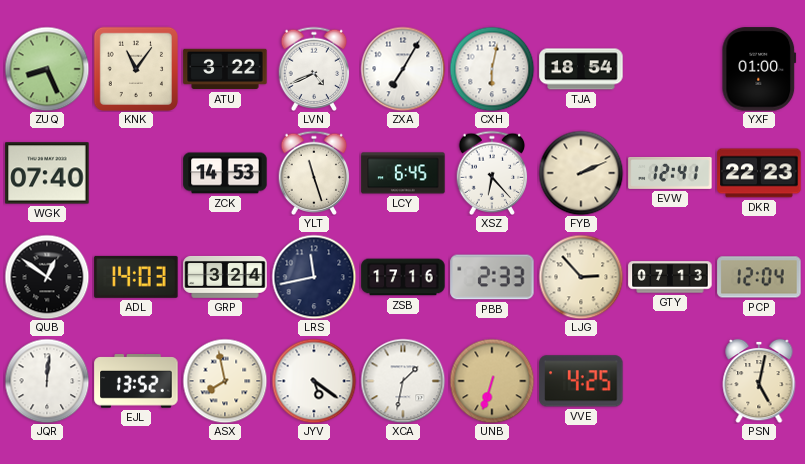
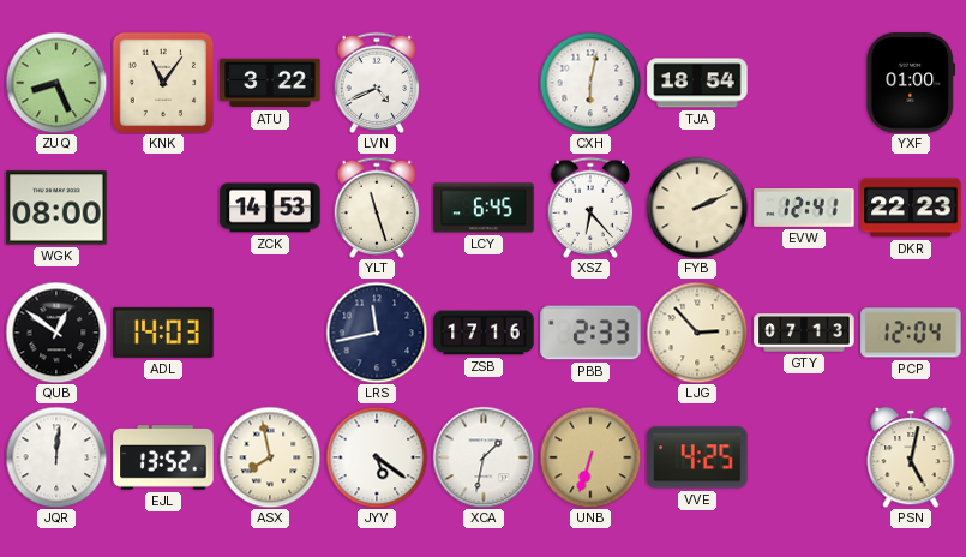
ZXA: 7:05 -> none (403, 69)
WGK: 07:40 -> 08:00 (56, 208)
GRP: 3:24 -> none (225, 277)
